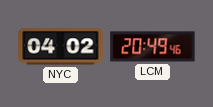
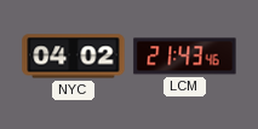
LCM: 20:49 -> 21:43 (185, 57)
